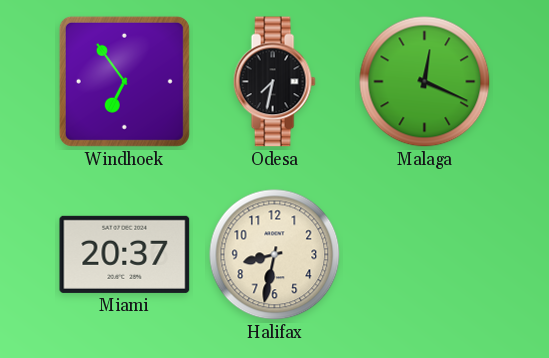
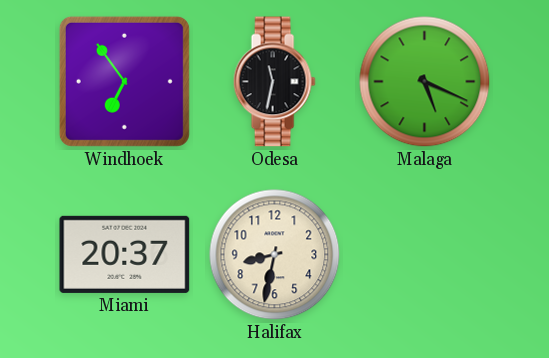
Odesa: 7:32 -> 11:32 (274, 82)
Malaga: 12:19 -> 5:19 (425, 82)
